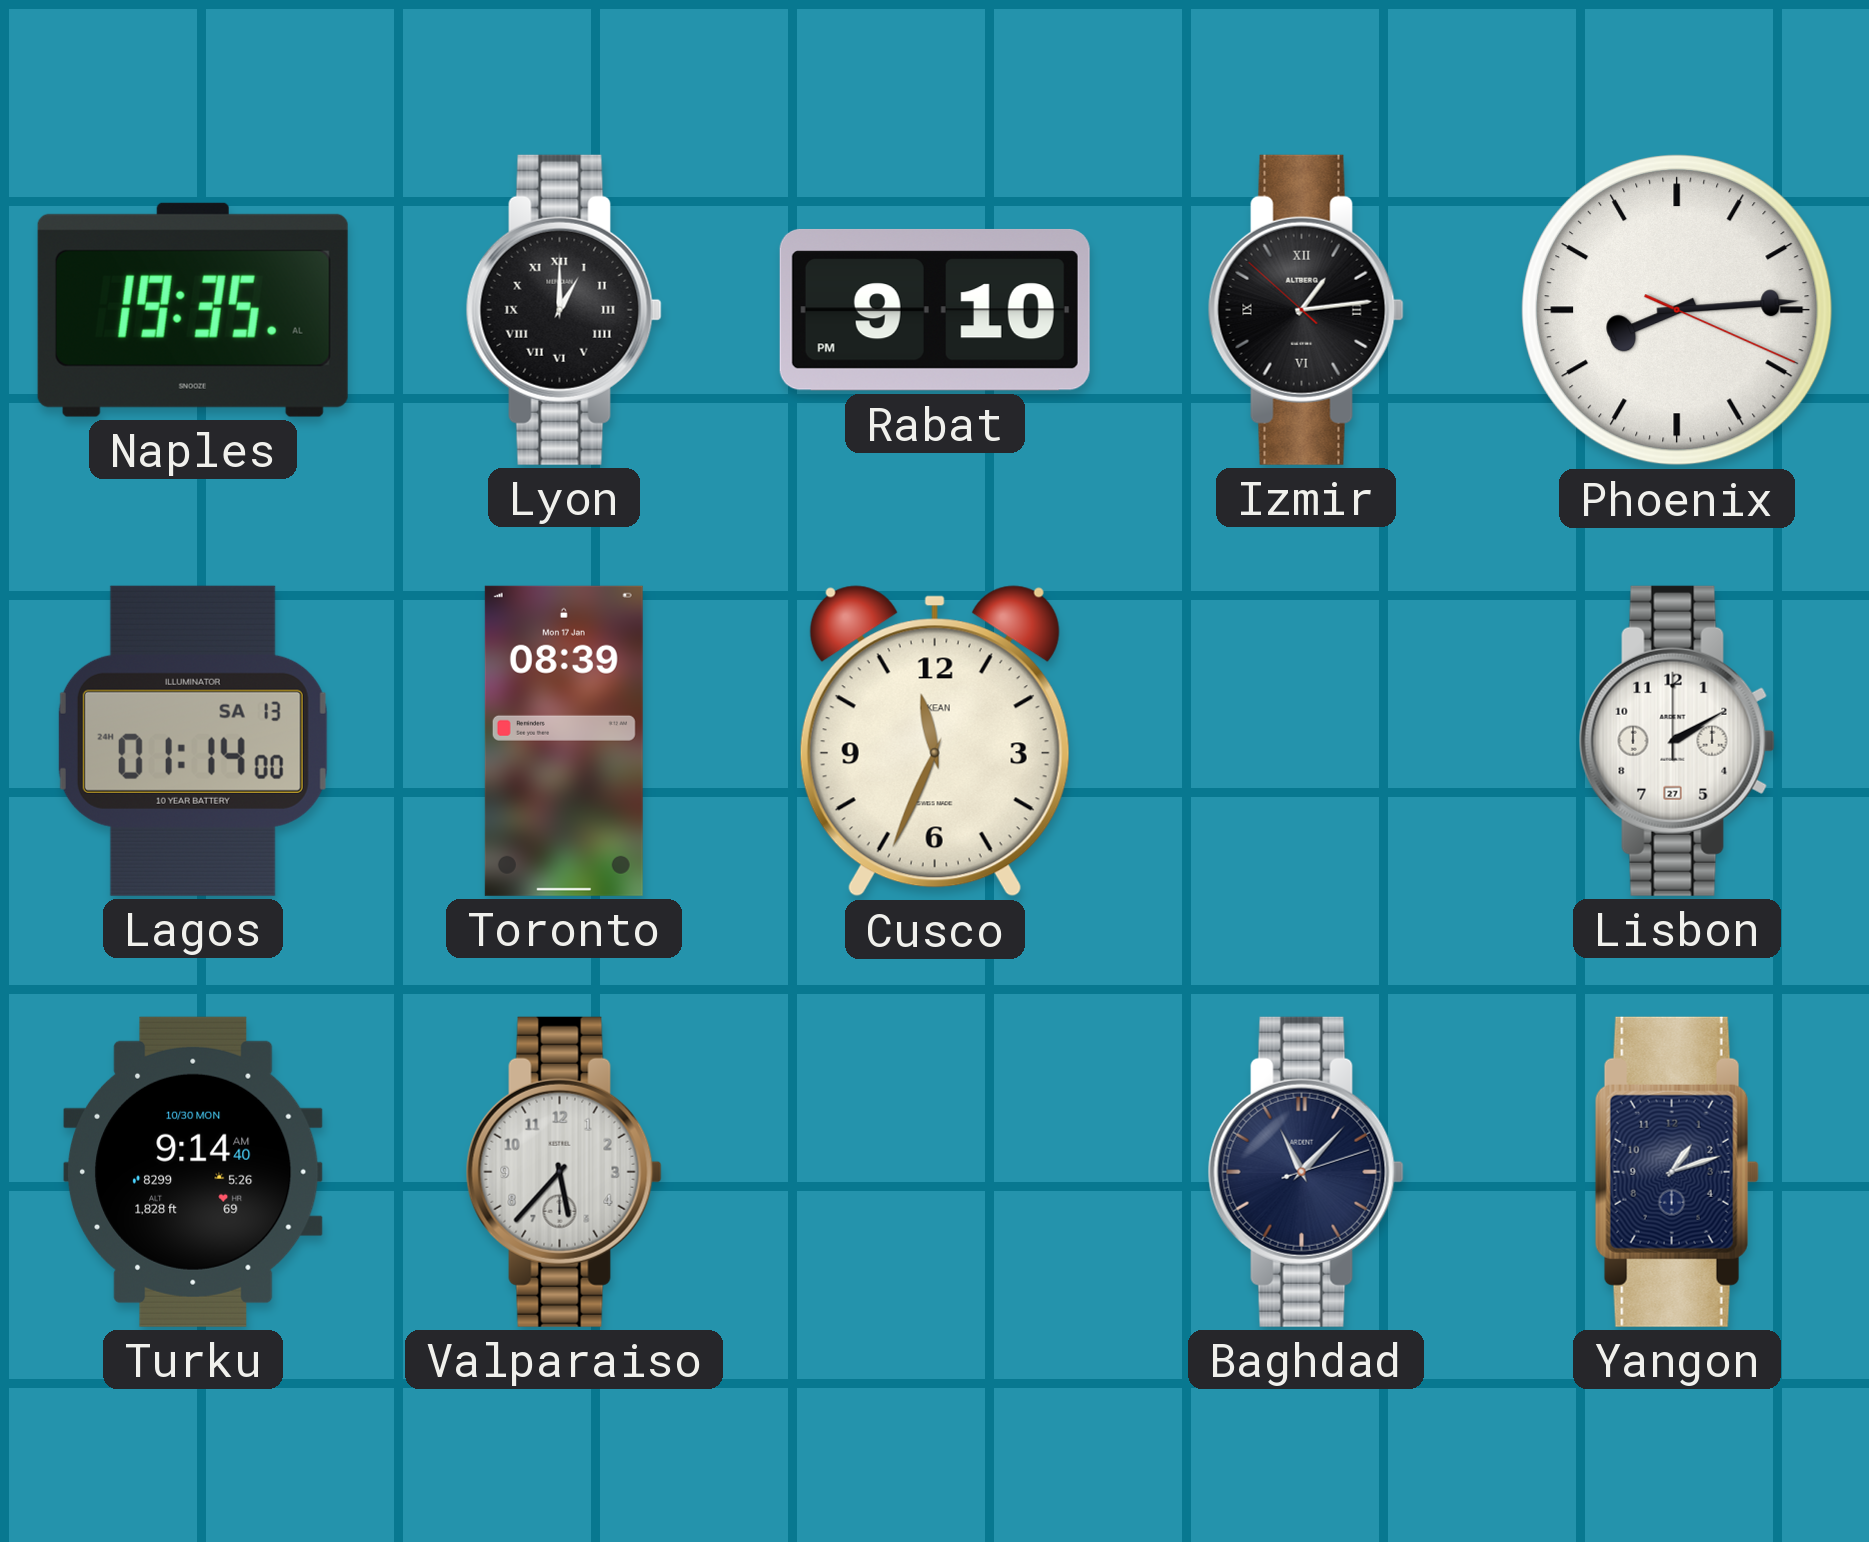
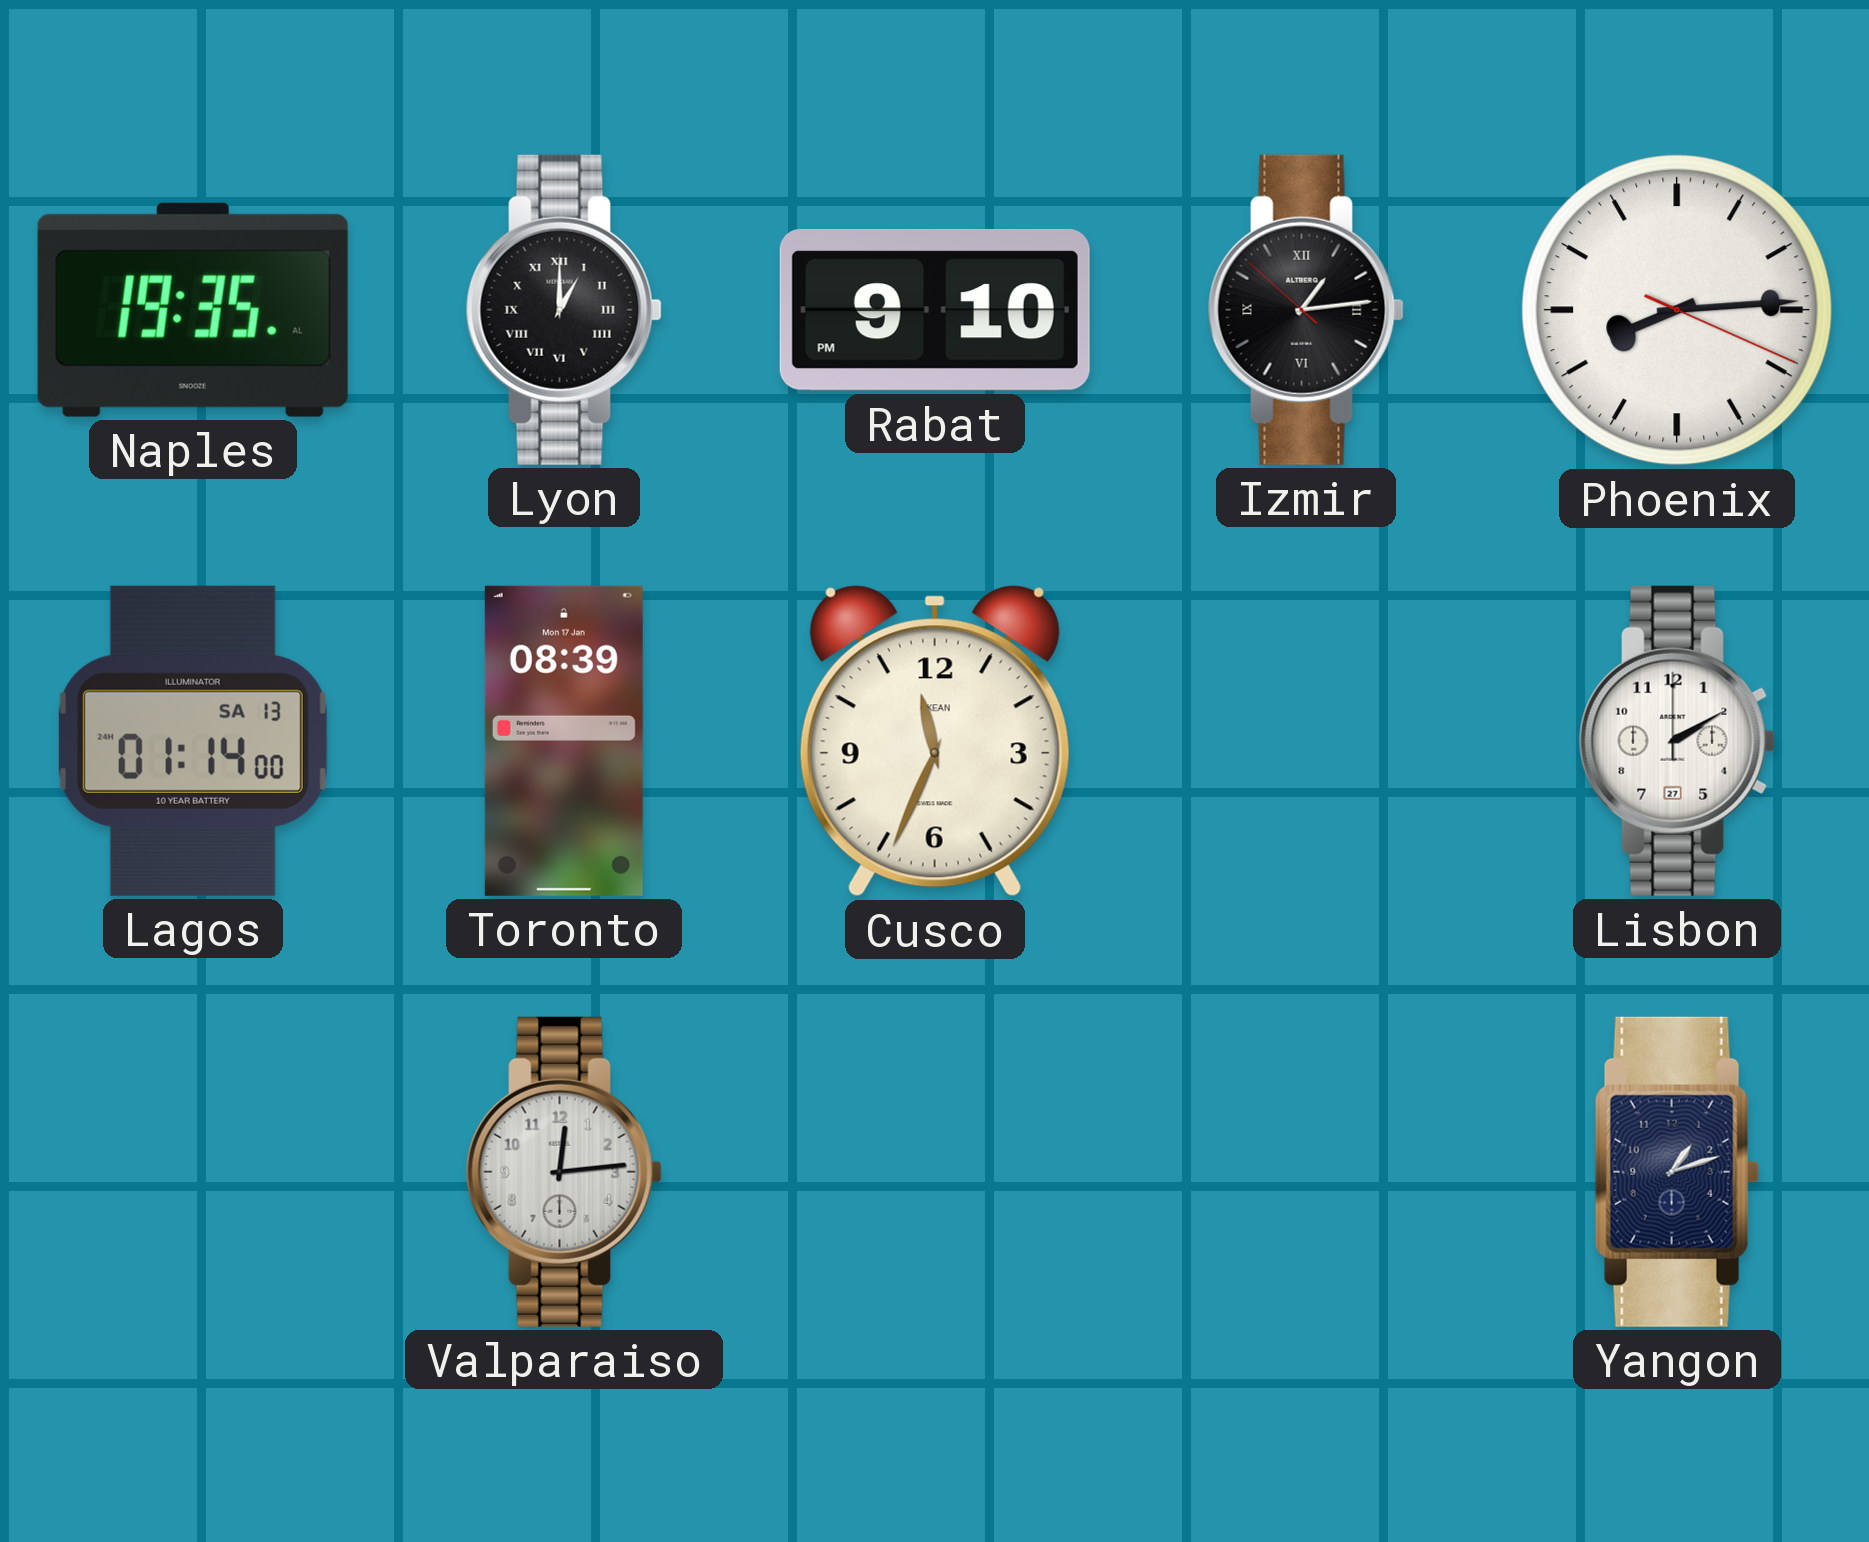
Turku: 9:14 -> none (194, 1172)
Valparaiso: 5:37 -> 12:14 (564, 1172)
Baghdad: 11:07 -> none (1306, 1172)
